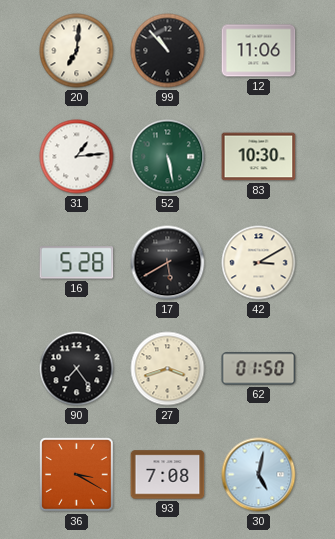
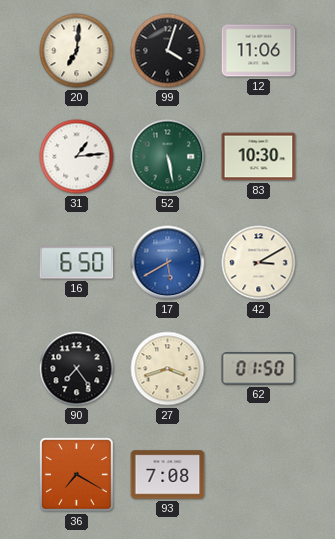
99: 10:53 -> 4:03 (168, 51)
16: 5:28 -> 6:50 (77, 263)
17 dial: black -> blue (168, 263)
36: 3:20 -> 7:20 (77, 475)
30: 5:02 -> none (259, 475)
